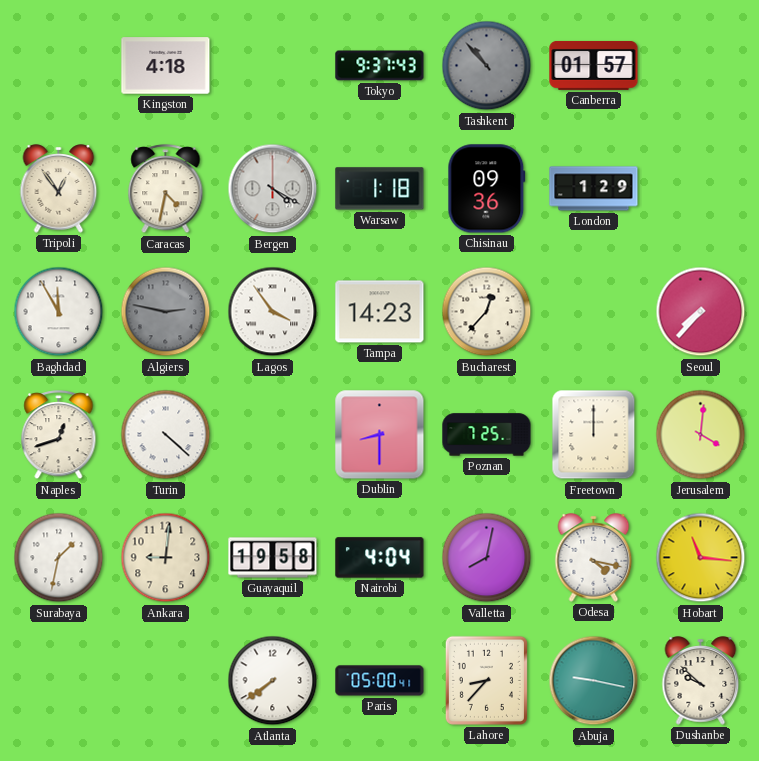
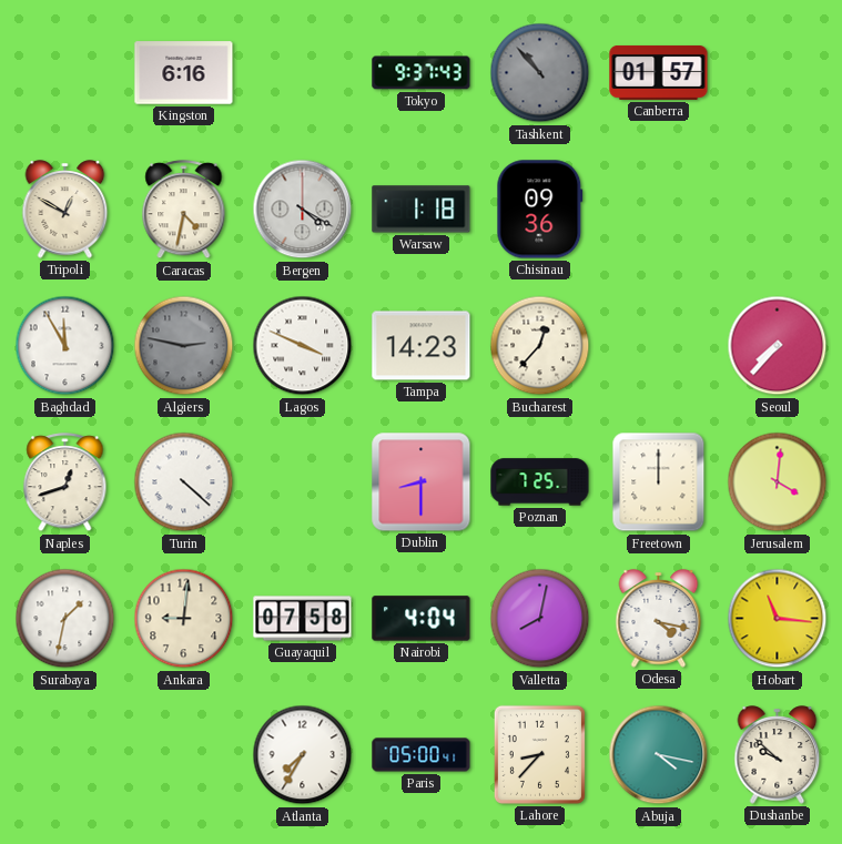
Kingston: 4:18 -> 6:16 (184, 73)
Tripoli: 12:54 -> 12:50 (65, 210)
London: 1:29 -> none (594, 189)
Lagos: 3:54 -> 3:49 (303, 346)
Guayaquil: 19:58 -> 07:58 (303, 619)
Atlanta: 7:39 -> 7:35 (303, 755)
Abuja: 9:17 -> 4:17 (659, 755)
